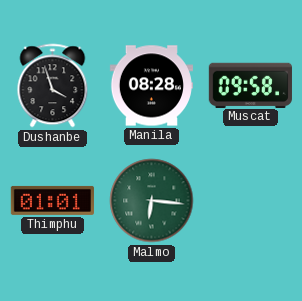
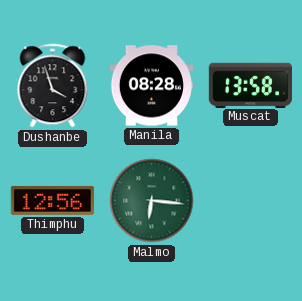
Muscat: 09:58 -> 13:58 (250, 85)
Thimphu: 01:01 -> 12:56 (52, 200)
